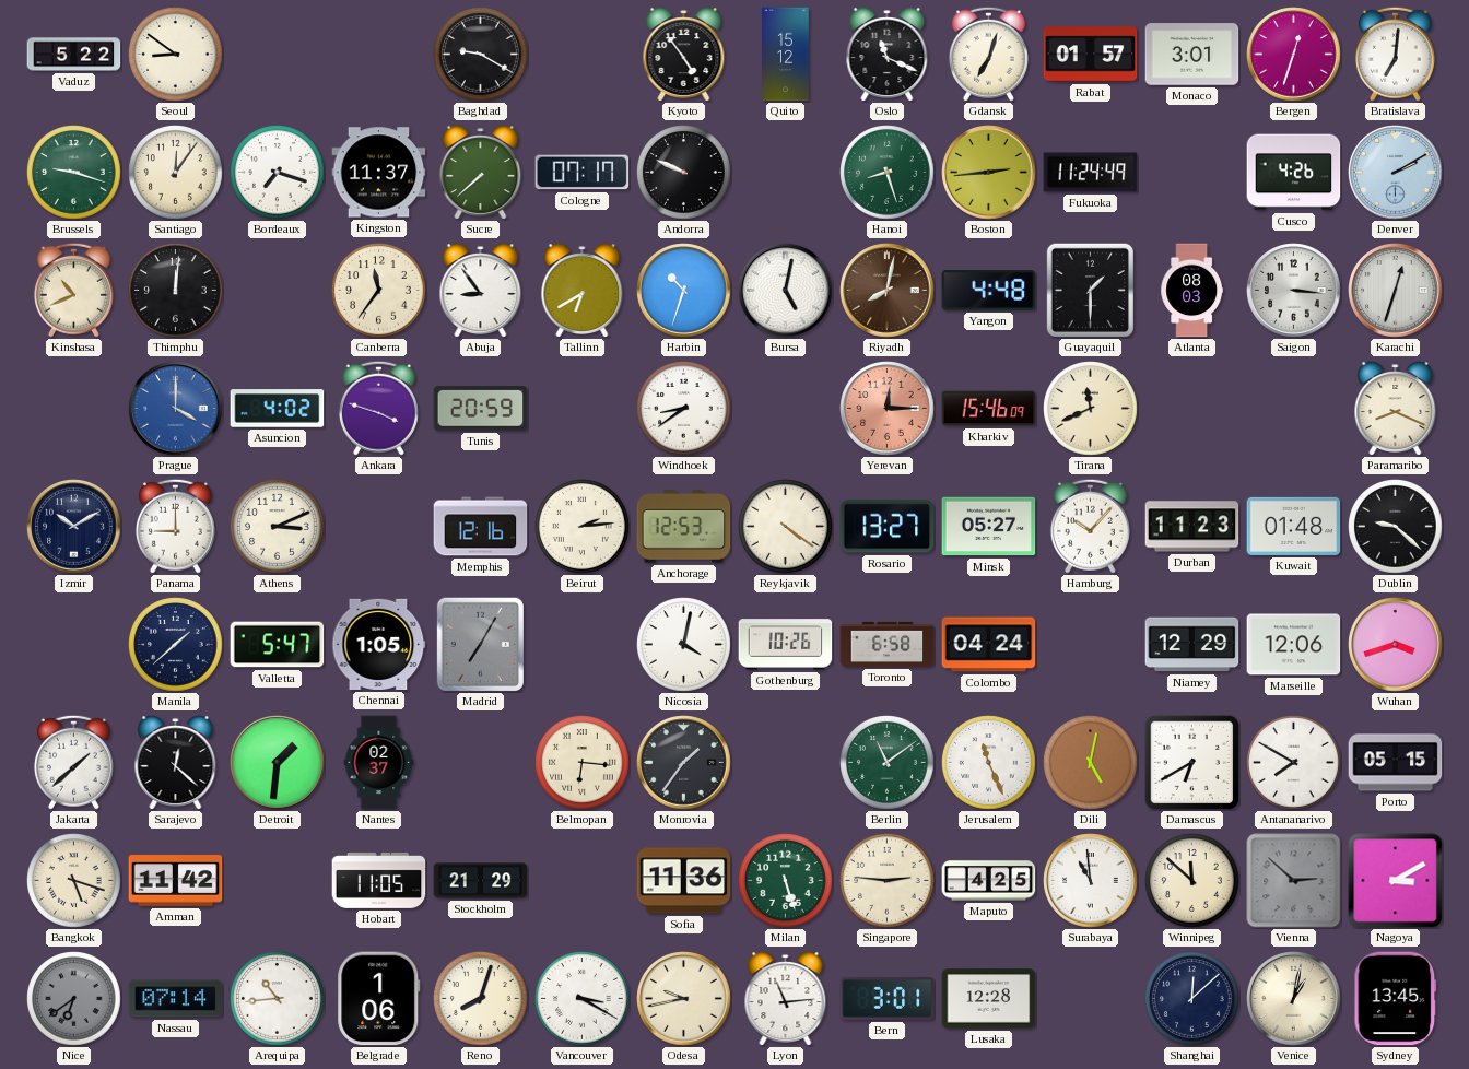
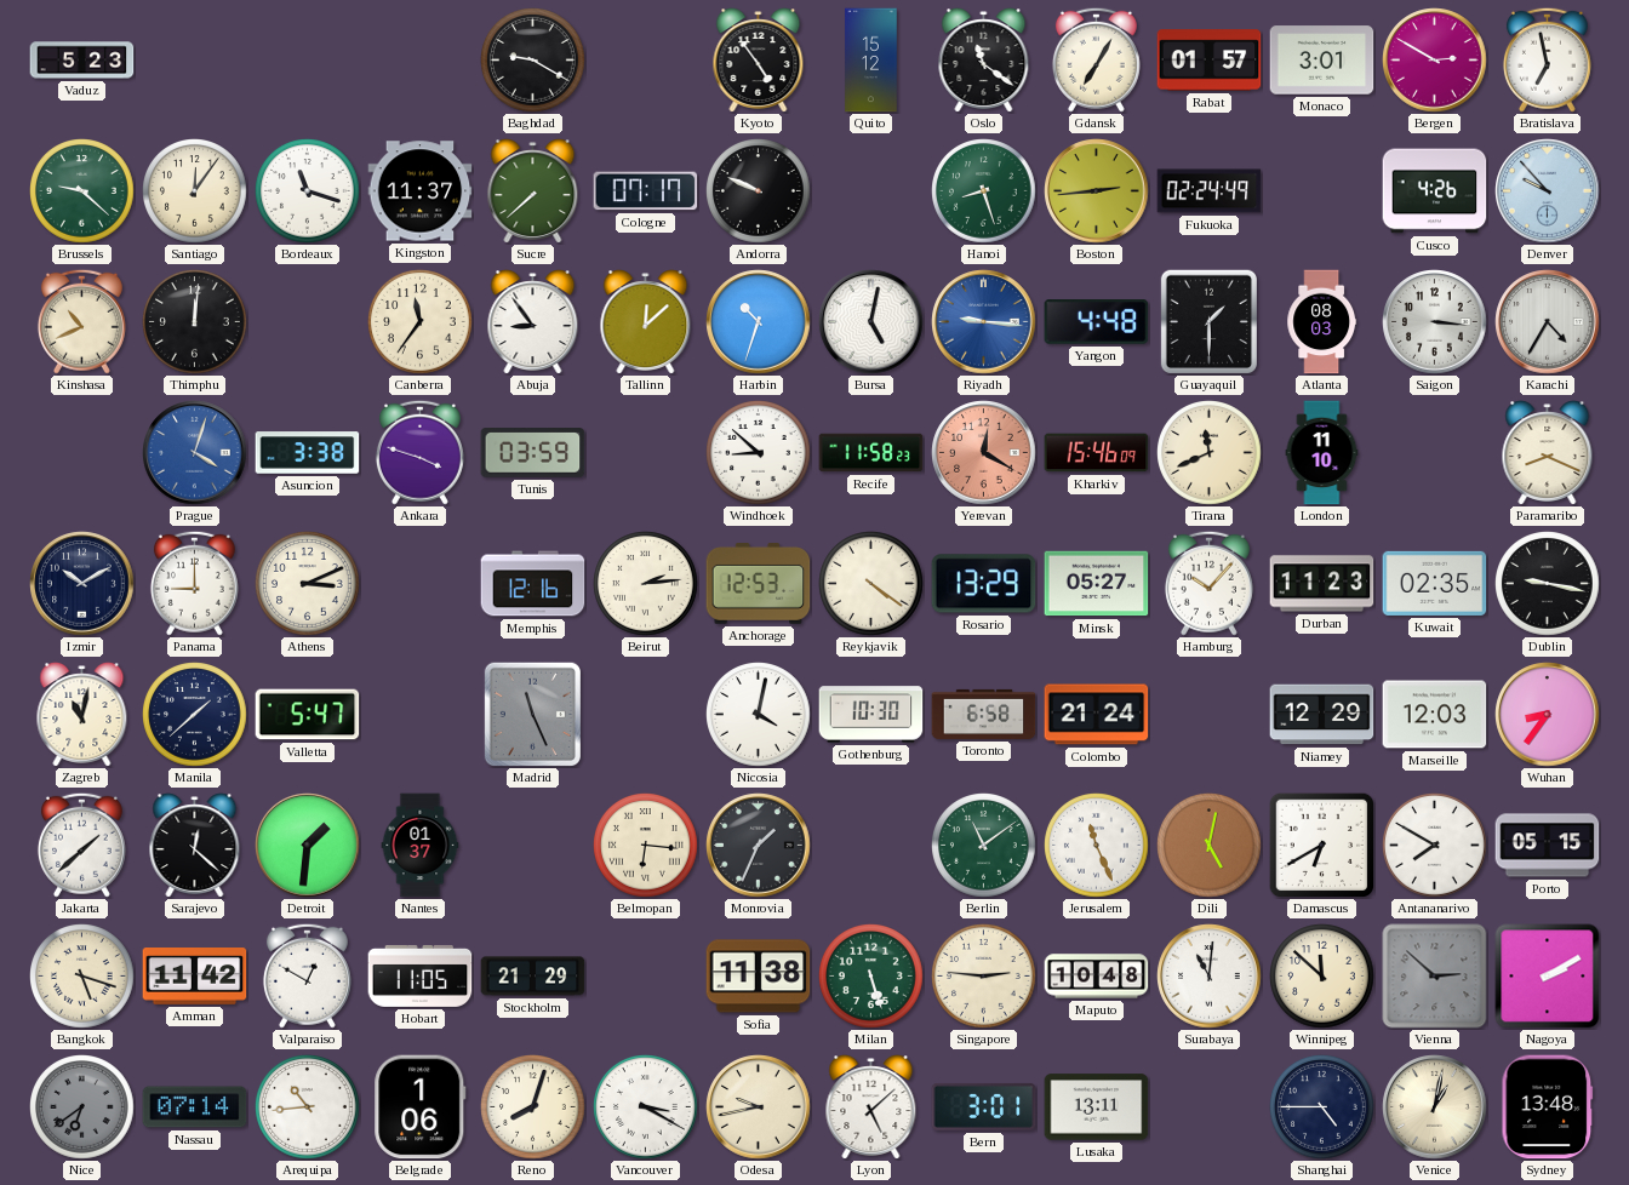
Vaduz: 5:22 -> 5:23 (82, 61)
Seoul: 8:51 -> none (176, 55)
Oslo: 11:19 -> 11:21 (984, 61)
Gdansk: 7:03 -> 7:05 (1096, 59)
Bergen: 12:33 -> 2:50 (1435, 61)
Bratislava: 7:01 -> 6:58 (1547, 59)
Brussels: 9:18 -> 9:22 (82, 191)
Bordeaux: 7:18 -> 11:18 (308, 191)
Fukuoka: 11:24 -> 02:24 (1210, 191)
Denver: 2:10 -> 9:53 (1548, 191)
Tallinn: 6:40 -> 12:08 (646, 322)
Riyadh: 8:02 -> 9:16 (984, 322)
Riyadh dial: brown -> blue (984, 322)
Karachi: 12:33 -> 4:35 (1548, 322)
Prague: 4:00 -> 4:03 (195, 453)
Asuncion: 4:02 -> 3:38 (308, 453)
Tunis: 20:59 -> 03:59 (533, 453)
Windhoek: 8:39 -> 8:52 (759, 453)
Recife: none -> 11:58 (871, 453)
Yerevan: 12:15 -> 12:20 (984, 453)
London: none -> 11:10 (1322, 453)
Rosario: 13:27 -> 13:29 (984, 584)
Kuwait: 01:48 -> 02:35 (1435, 583)
Dublin: 9:22 -> 9:17 (1548, 584)
Zagreb: none -> 11:02 (82, 715)
Chennai: 1:05 -> none (379, 644)
Madrid: 7:05 -> 11:26 (532, 714)
Gothenburg: 10:26 -> 10:30 (871, 715)
Colombo: 04:24 -> 21:24 (1097, 715)
Marseille: 12:06 -> 12:03 (1435, 715)
Wuhan: 3:42 -> 8:36 (1548, 715)
Nantes: 02:37 -> 01:37 (421, 846)
Monrovia: 1:36 -> 1:34 (759, 846)
Valparaiso: none -> 12:50 (307, 975)
Sofia: 11:36 -> 11:38 (759, 977)
Maputo: 4:25 -> 10:48 (1097, 977)
Surabaya: 10:59 -> 11:01 (1210, 977)
Nagoya: 3:10 -> 2:10 (1548, 977)
Lyon: 11:14 -> 5:08 (871, 1107)
Lusaka: 12:28 -> 13:11 (1097, 1107)
Shanghai: 12:08 -> 4:45 (1322, 1107)
Sydney: 13:45 -> 13:48 (1548, 1107)
